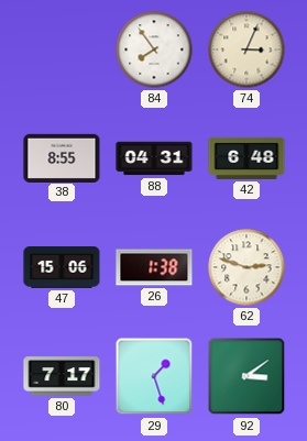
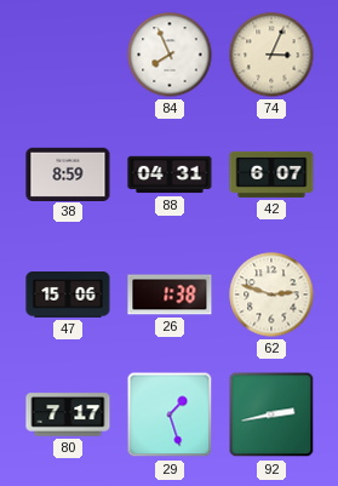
84: 7:54 -> 7:56 (170, 55)
38: 8:55 -> 8:59 (68, 173)
42: 6:48 -> 6:07 (271, 175)
92: 3:09 -> 2:43 (271, 414)
